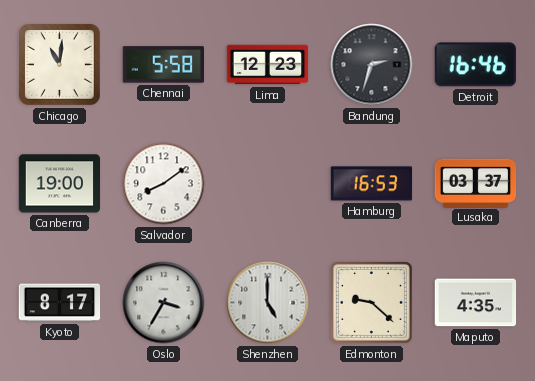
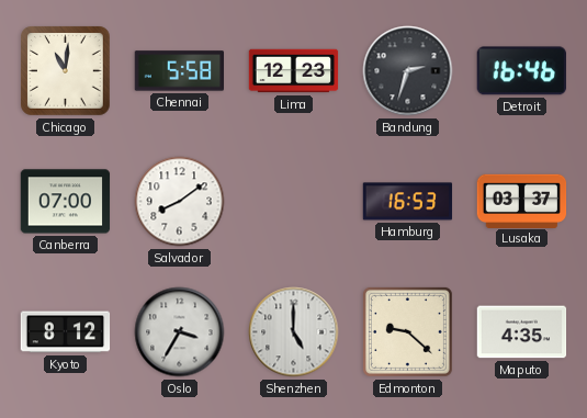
Canberra: 19:00 -> 07:00 (66, 202)
Kyoto: 8:17 -> 8:12 (66, 332)
